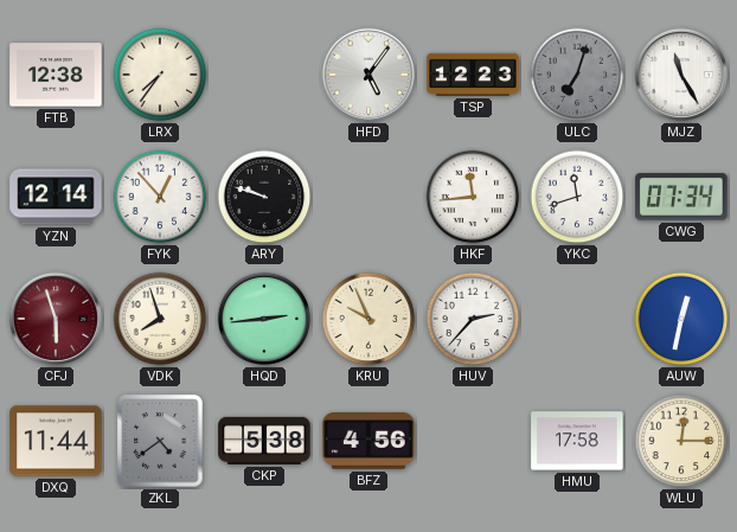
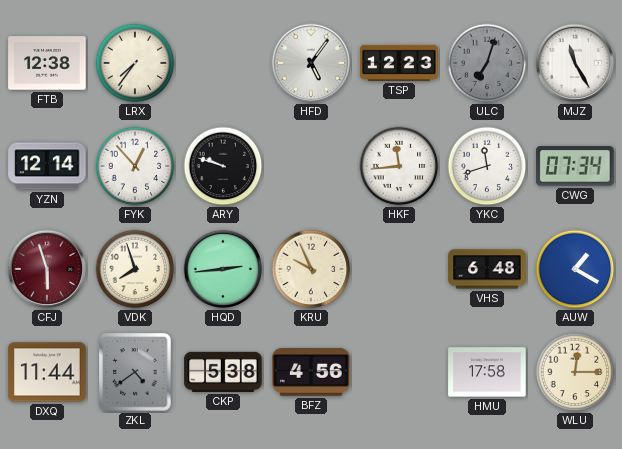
HUV: 2:37 -> none (473, 319)
VHS: none -> 6:48 (487, 269)
AUW: 12:32 -> 1:20 (575, 269)
